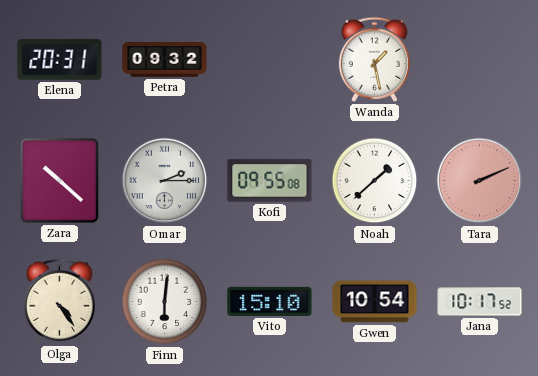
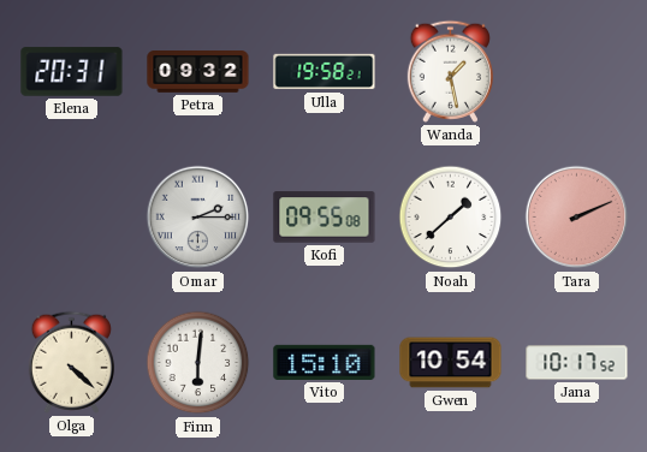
Ulla: none -> 19:58 (325, 72)
Zara: 10:22 -> none (60, 181)
Olga: 4:24 -> 4:22 (71, 362)
